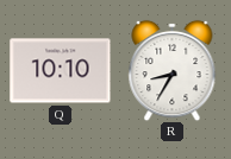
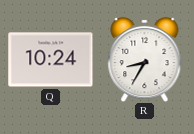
Q: 10:10 -> 10:24 (51, 60)
